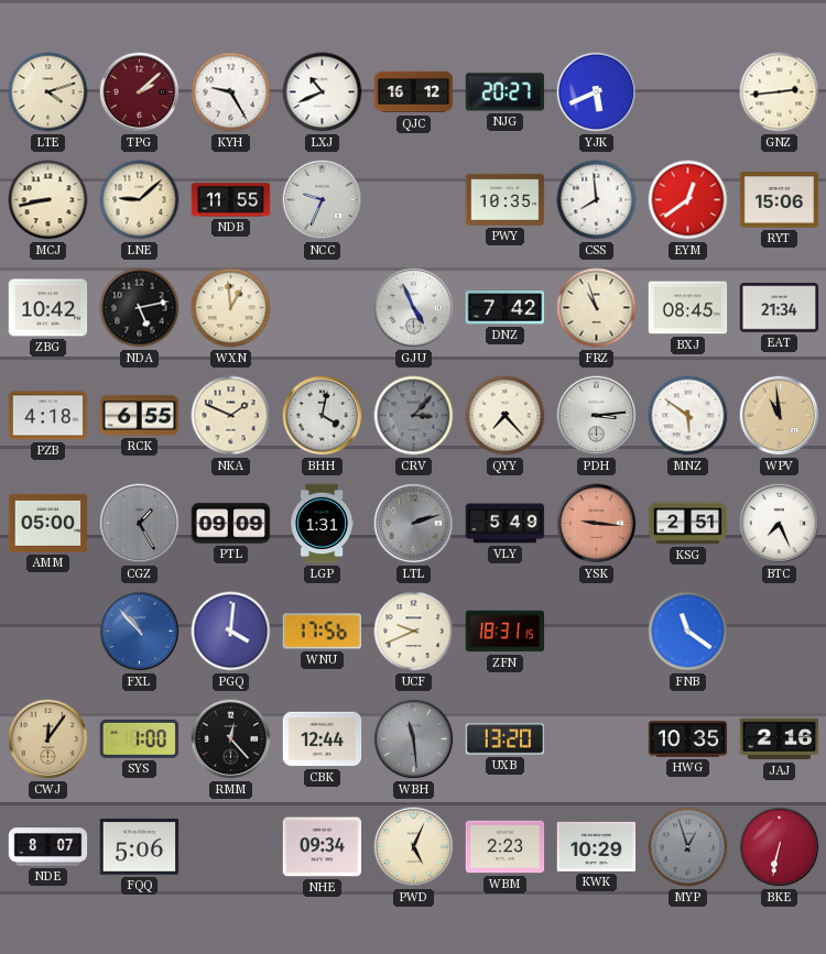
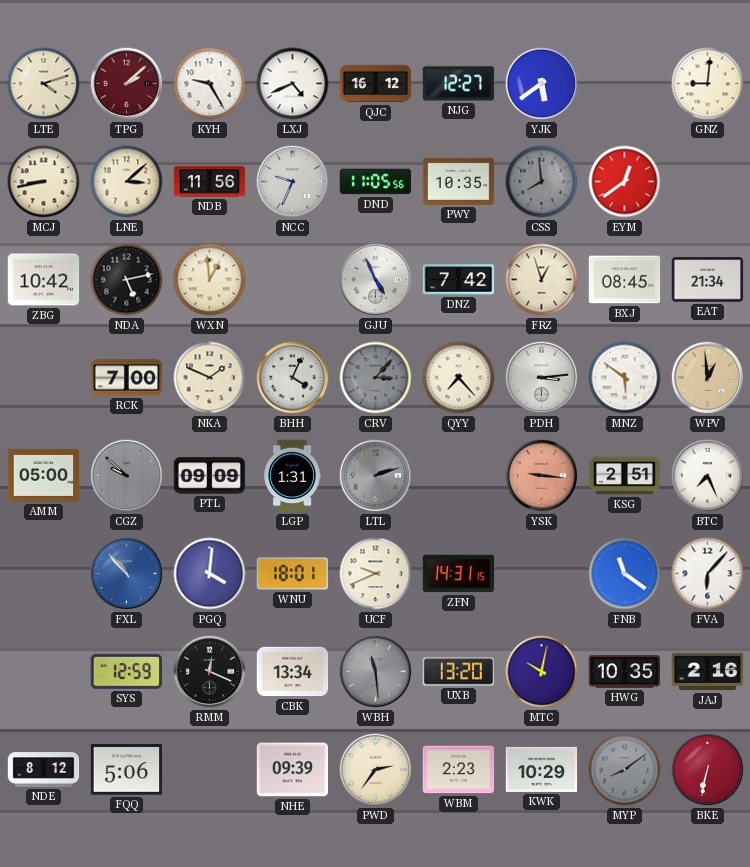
LXJ: 10:41 -> 4:41 (293, 84)
NJG: 20:27 -> 12:27 (459, 84)
YJK: 5:41 -> 5:39 (542, 84)
GNZ: 2:44 -> 9:01 (708, 84)
LNE: 9:08 -> 3:08 (127, 182)
NDB: 11:55 -> 11:56 (210, 182)
DND: none -> 11:05 (376, 182)
CSS dial: white -> grey (542, 182)
RYT: 15:06 -> none (780, 200)
FRZ: 10:57 -> 12:57 (542, 280)
PZB: 4:18 -> none (48, 416)
RCK: 6:55 -> 7:00 (127, 378)
BHH: 4:02 -> 4:04 (293, 378)
WPV: 10:59 -> 12:59 (708, 378)
CGZ: 1:25 -> 9:52 (127, 476)
VLY: 5:49 -> none (506, 524)
WNU: 17:56 -> 18:01 (293, 574)
ZFN: 18:31 -> 14:31 (459, 574)
FVA: none -> 6:07 (708, 574)
CWJ: 12:06 -> none (48, 739)
SYS: 1:00 -> 12:59 (127, 671)
RMM: 12:23 -> 12:19 (210, 672)
CBK: 12:44 -> 13:34 (293, 672)
MTC: none -> 10:02 (542, 672)
NDE: 8:07 -> 8:12 (44, 770)
NHE: 09:34 -> 09:39 (293, 770)
PWD: 5:04 -> 2:36 (376, 770)
MYP: 12:57 -> 8:09 (625, 770)
